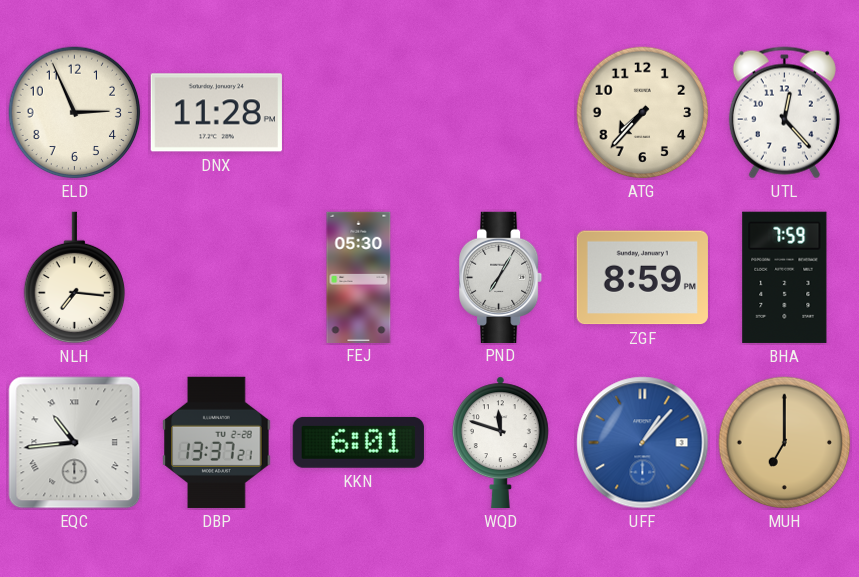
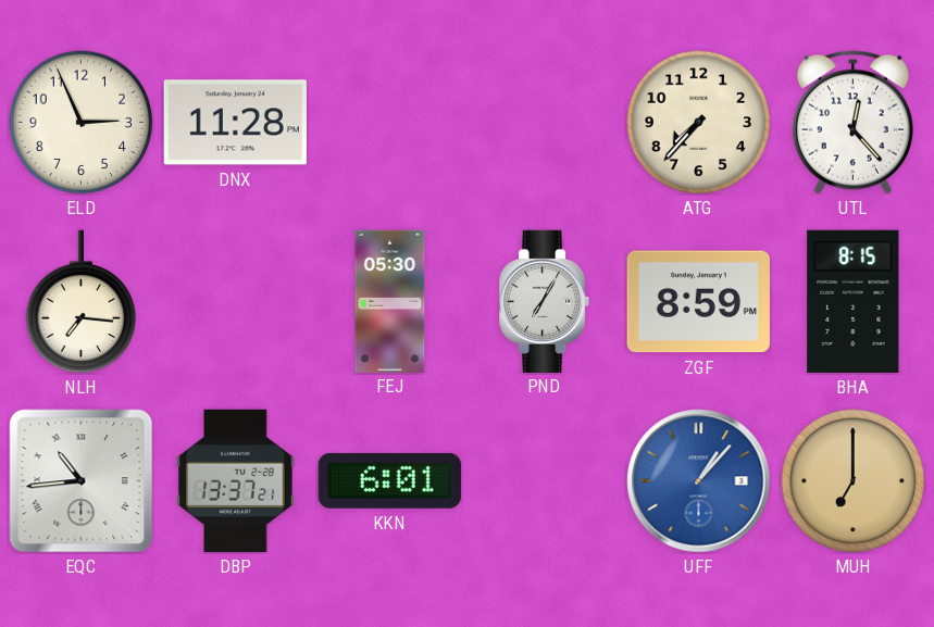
BHA: 7:59 -> 8:15 (854, 301)
WQD: 11:48 -> none (500, 442)
